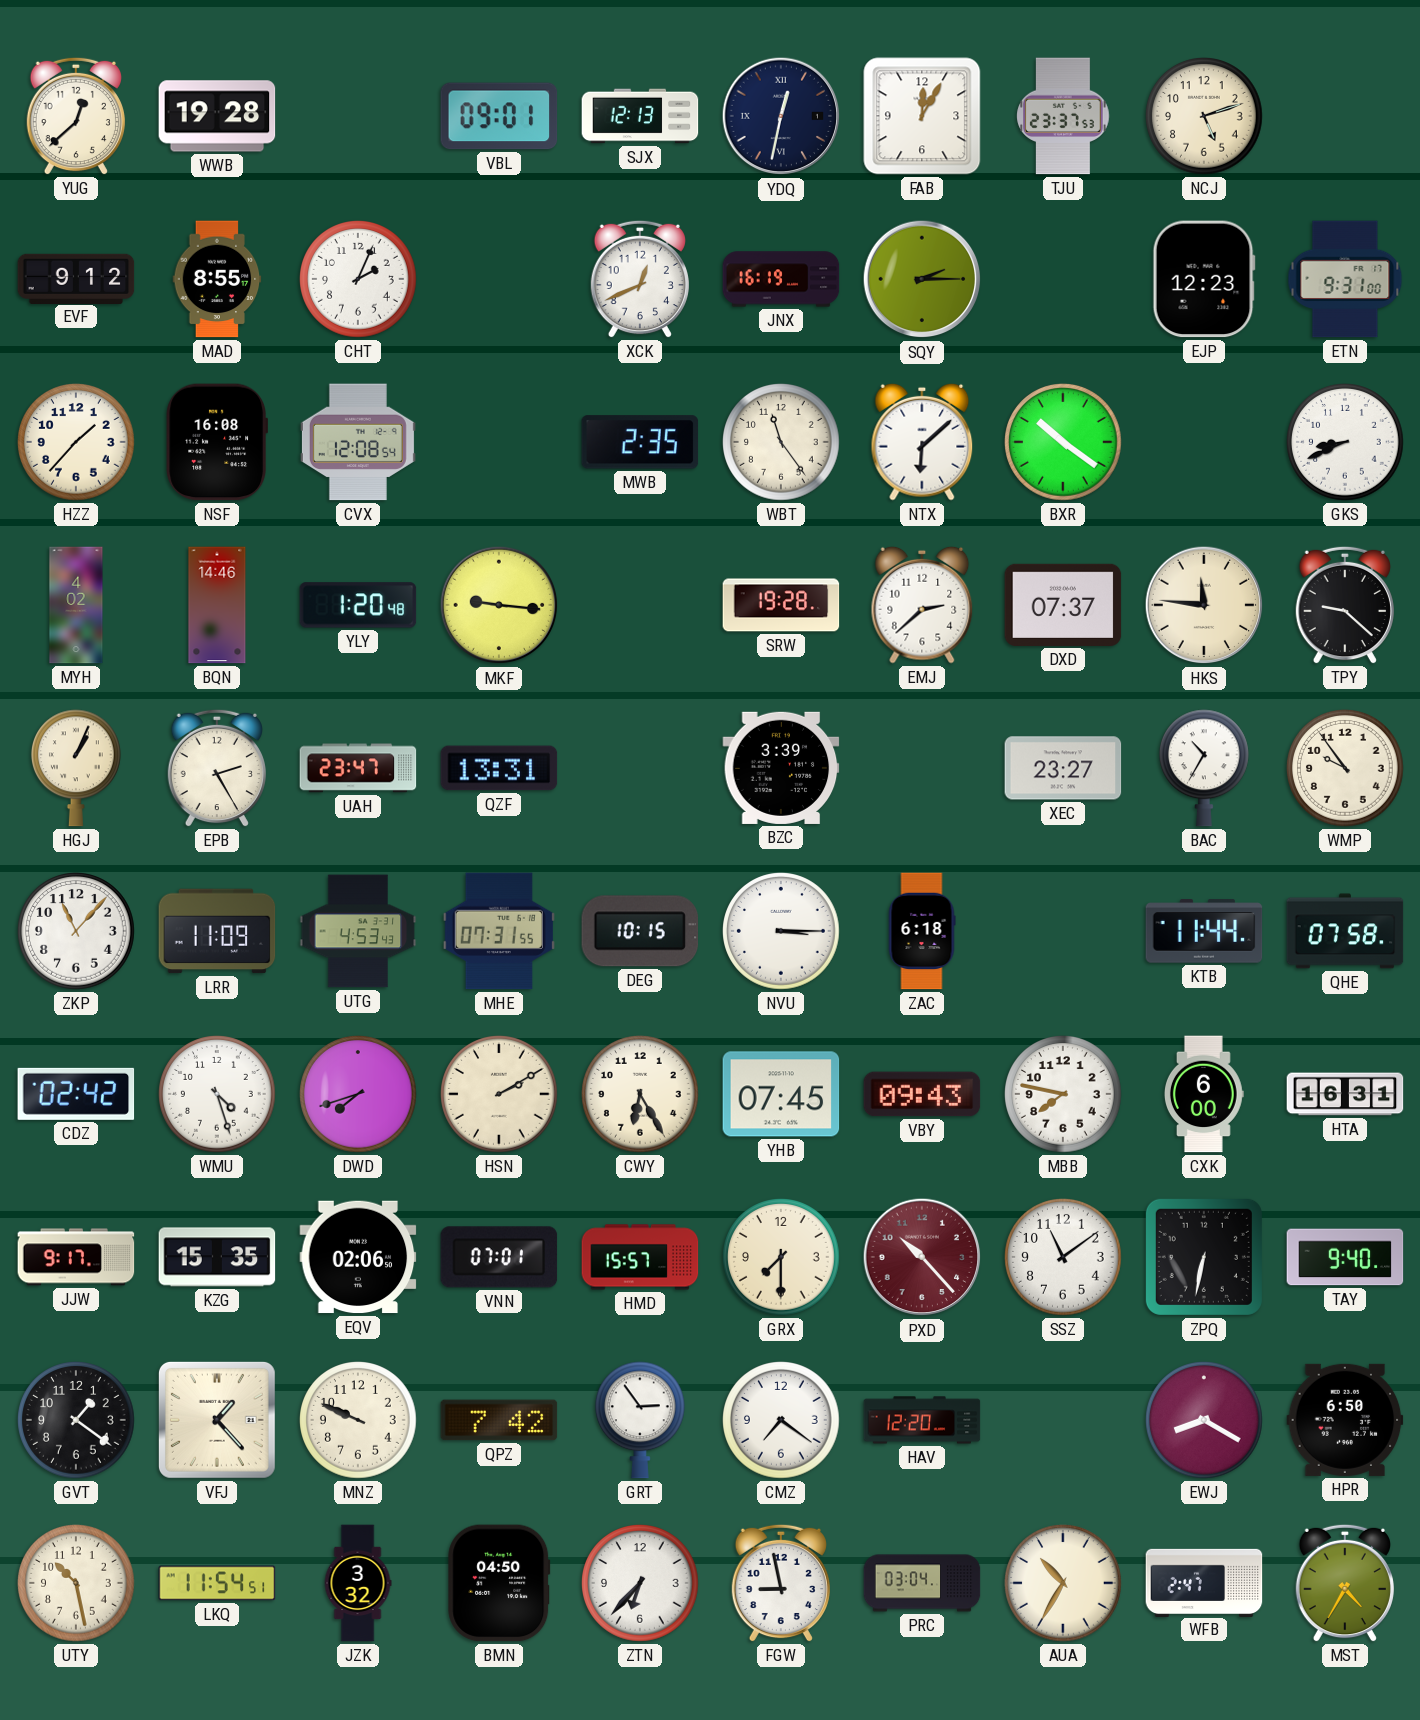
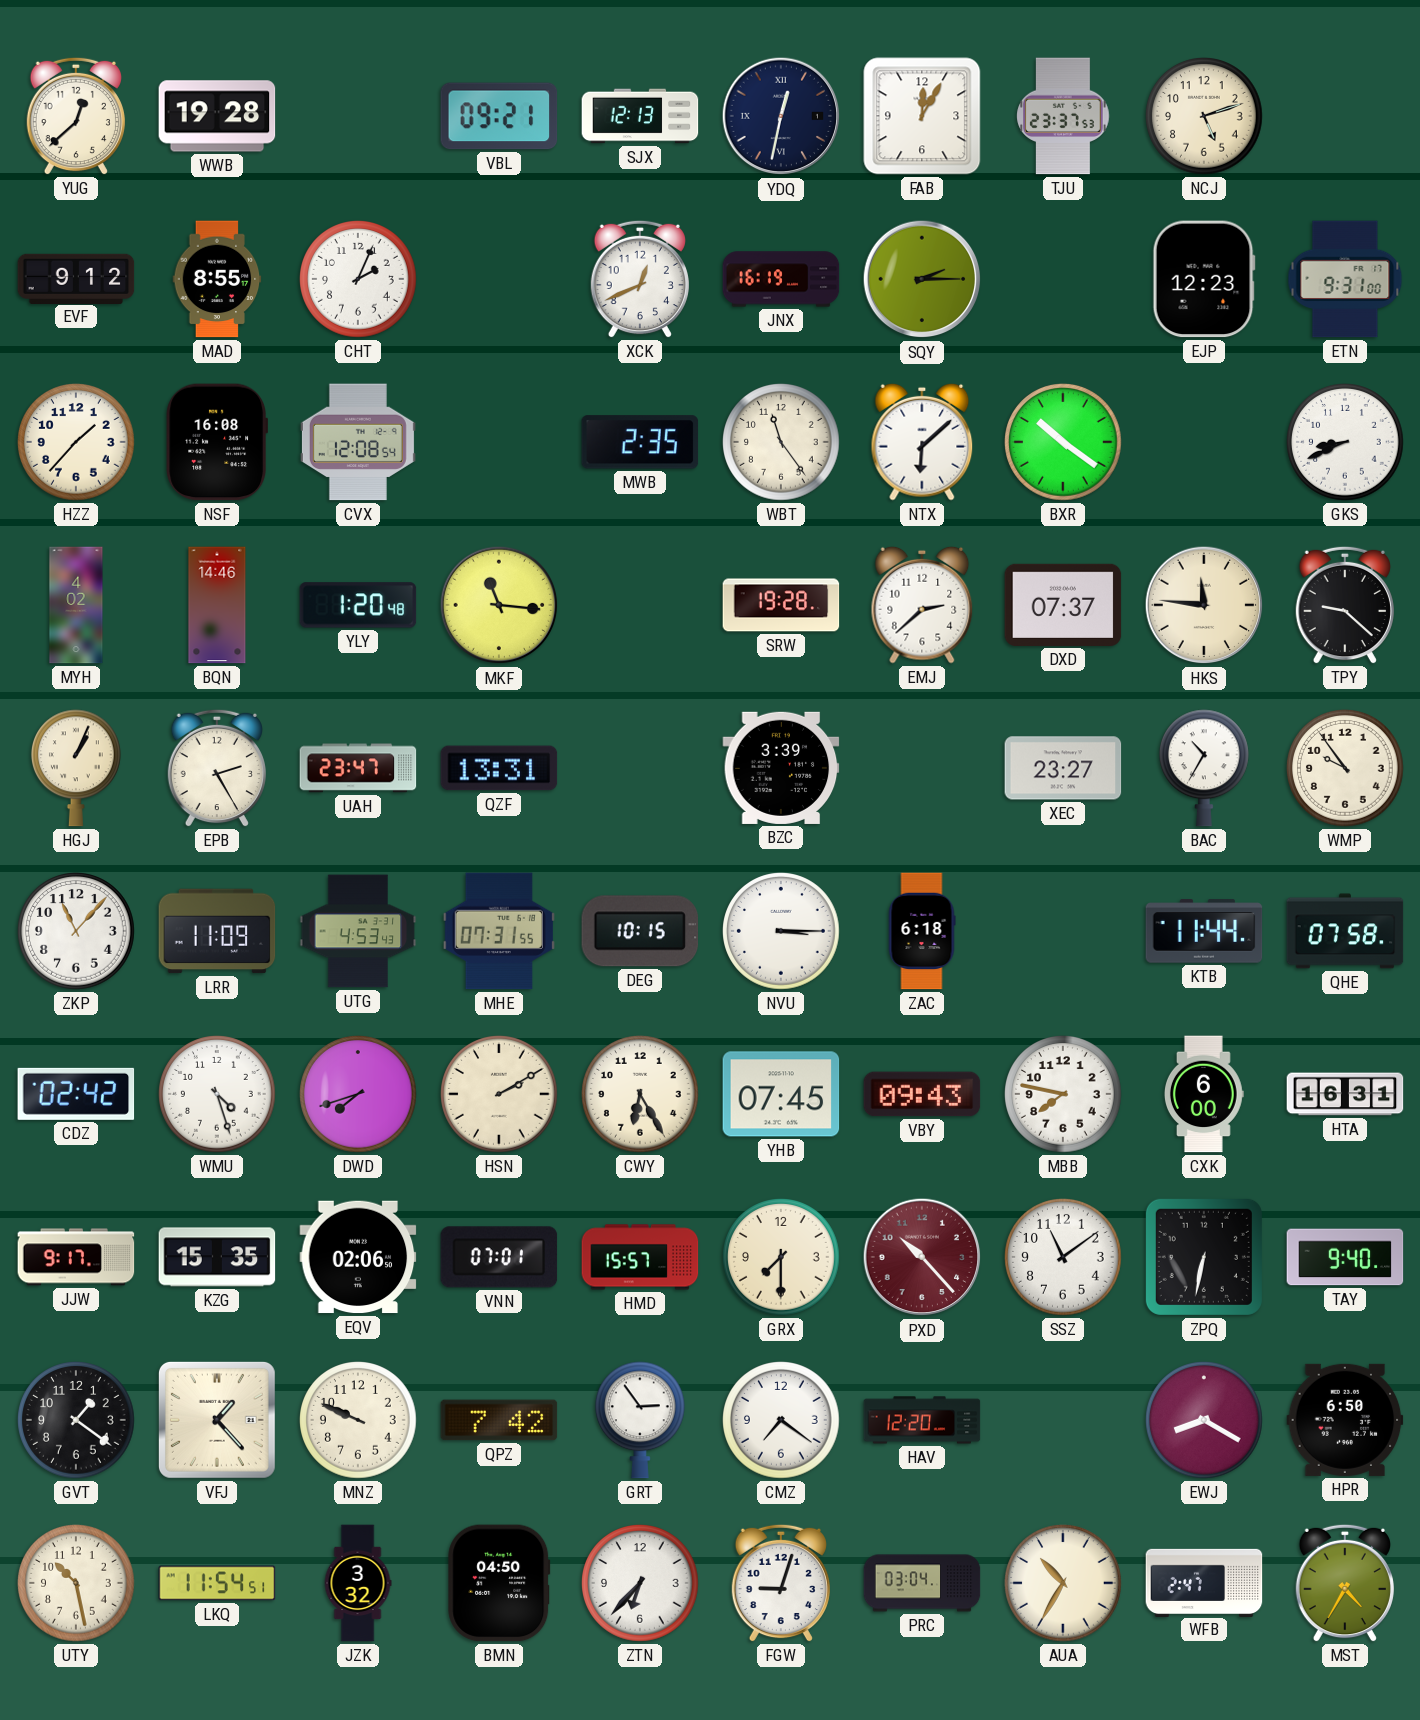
VBL: 09:01 -> 09:21 (499, 116)
MKF: 9:16 -> 11:16 (499, 605)
FGW: 8:58 -> 9:03 (781, 1583)
